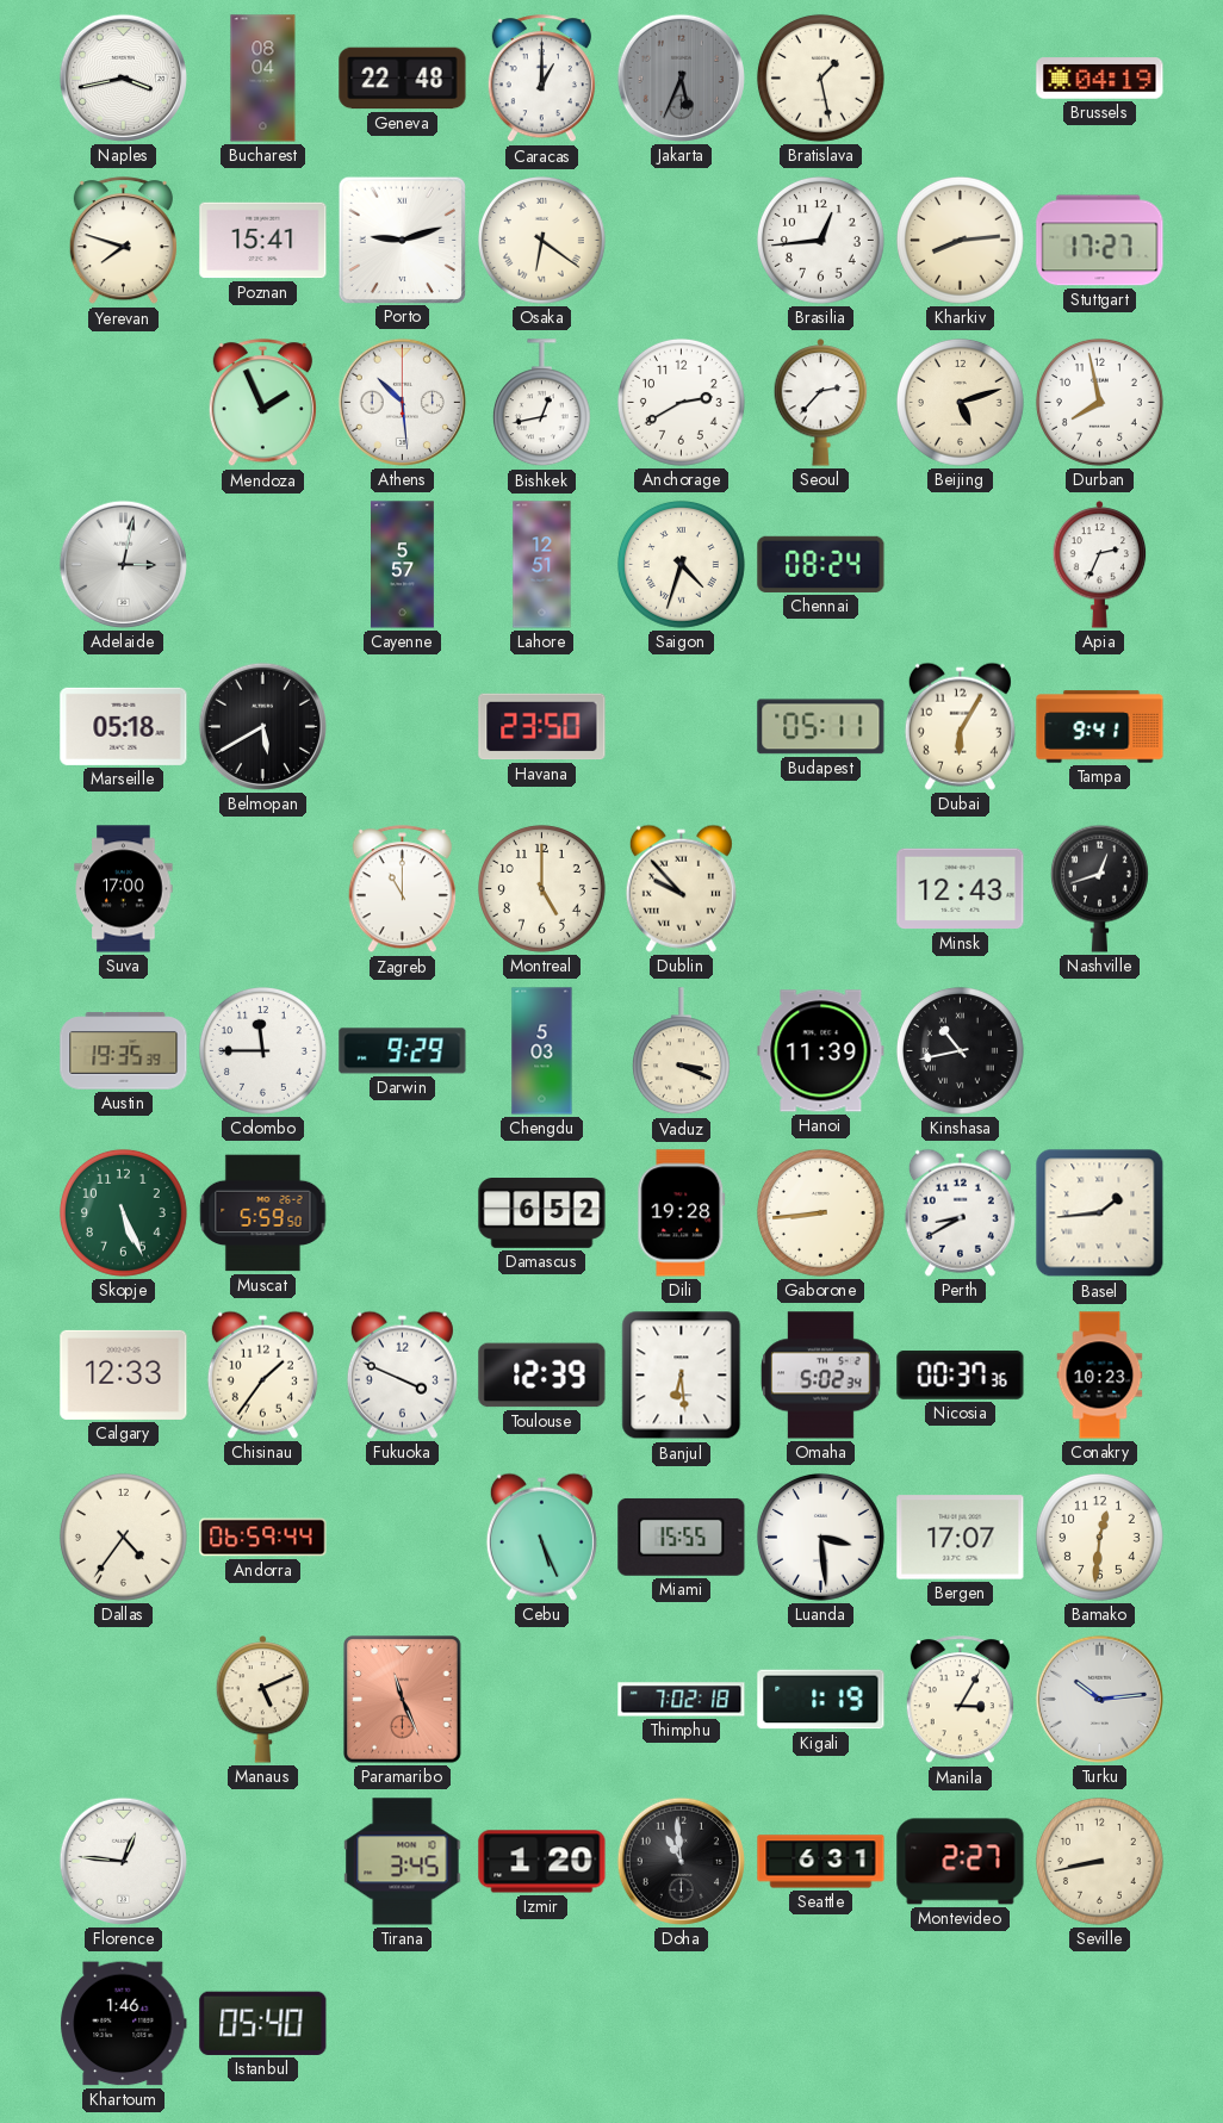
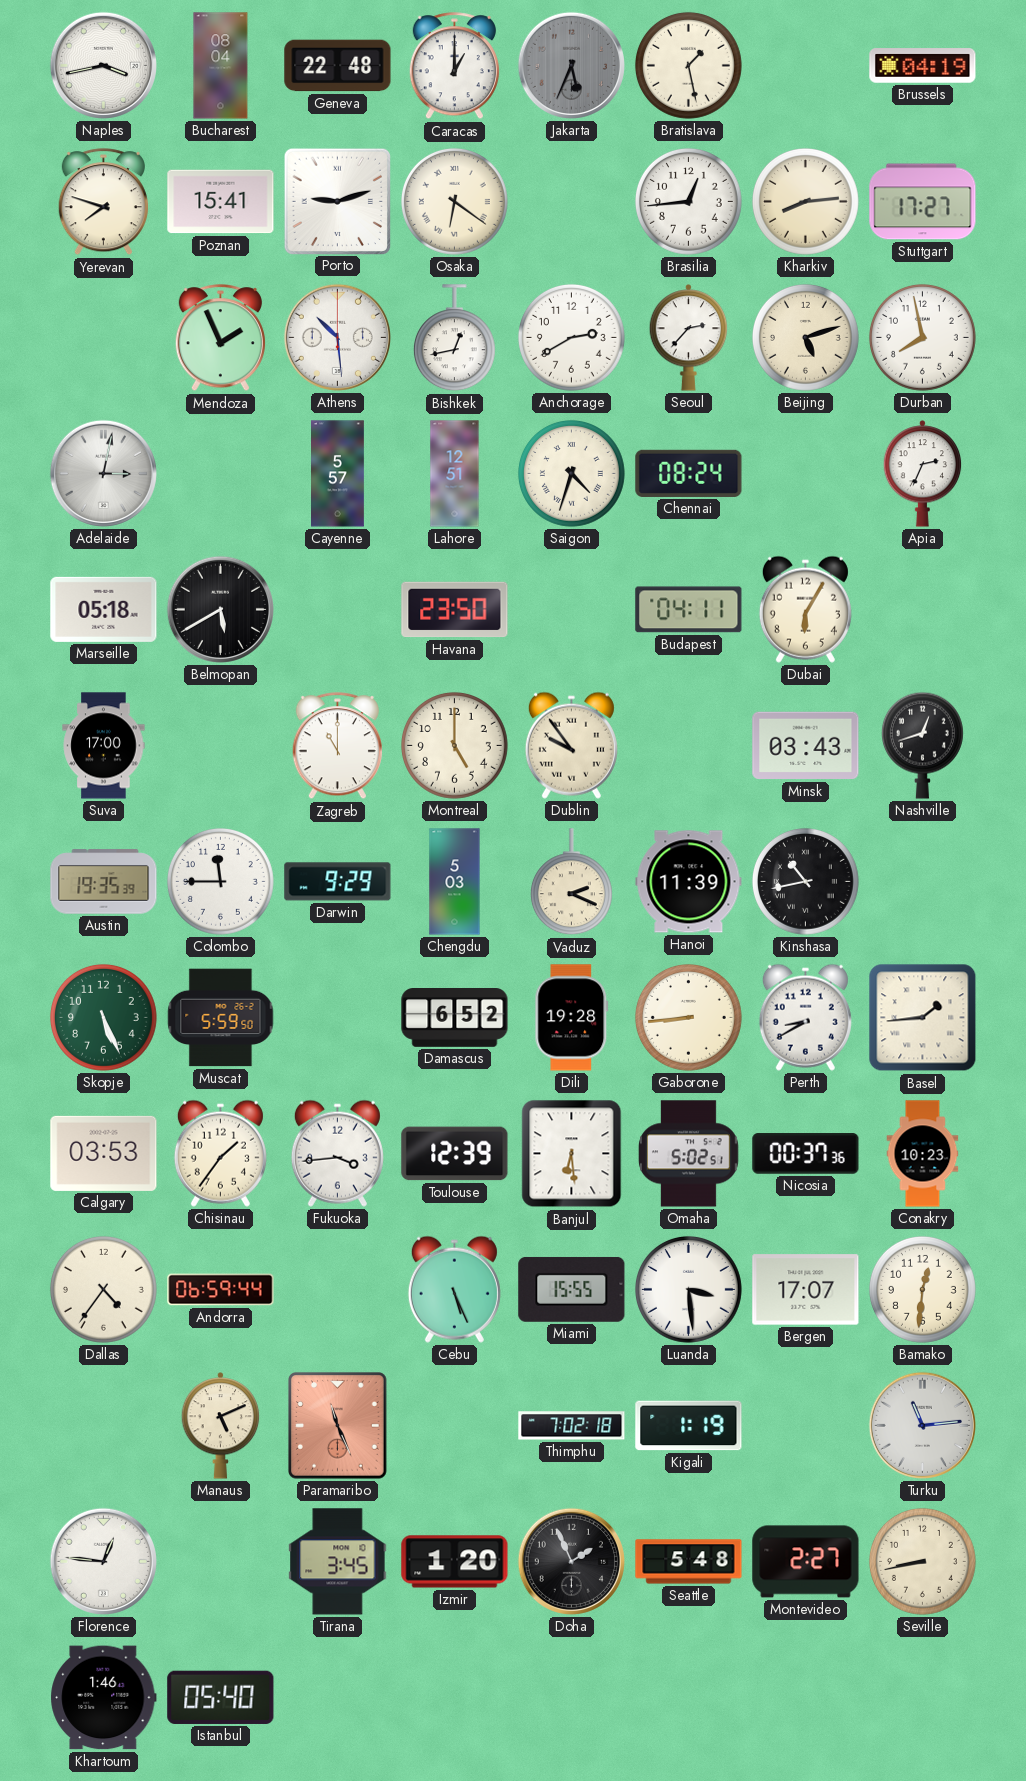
Budapest: 05:11 -> 04:11 (689, 610)
Tampa: 9:41 -> none (1100, 727)
Dublin: 9:53 -> 9:54 (571, 745)
Minsk: 12:43 -> 03:43 (806, 746)
Vaduz: 3:19 -> 2:19 (571, 882)
Calgary: 12:33 -> 03:53 (104, 1153)
Fukuoka: 3:49 -> 3:44 (337, 1153)
Omaha: 5:02:34 -> 5:02:51 (689, 1154)
Manila: 3:05 -> none (960, 1700)
Turku: 10:14 -> 11:14 (922, 1425)
Doha: 10:59 -> 1:56 (571, 1561)
Seattle: 6:31 -> 5:48 (689, 1562)
